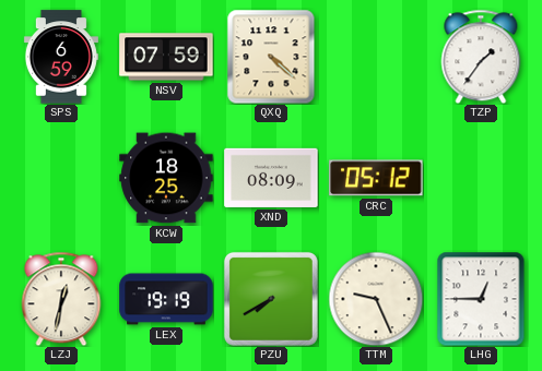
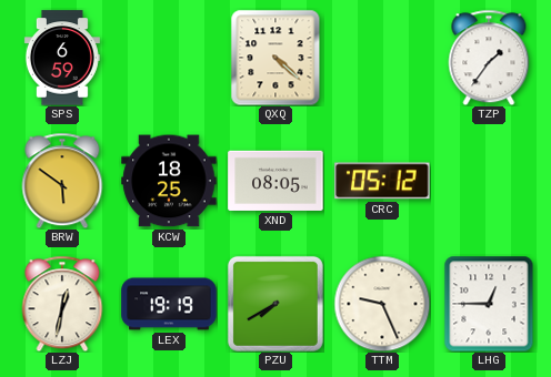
NSV: 07:59 -> none (166, 57)
BRW: none -> 5:51 (62, 181)
XND: 08:09 -> 08:05 (275, 181)
